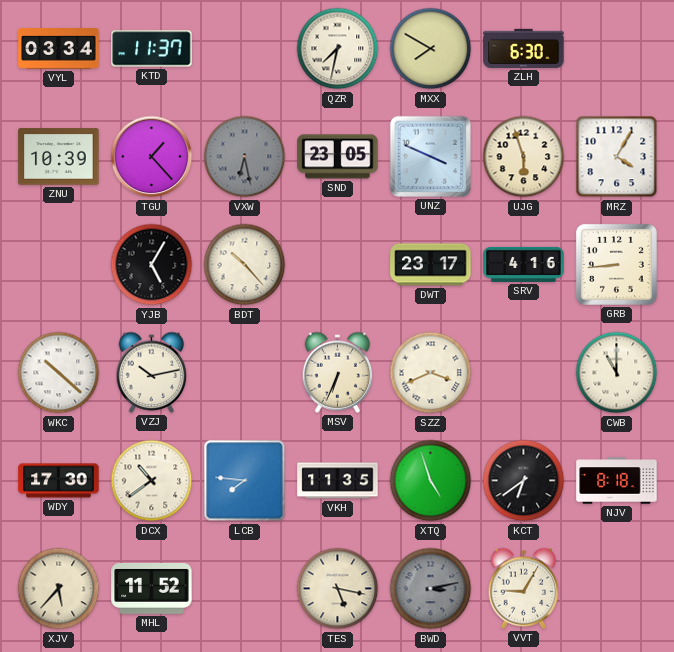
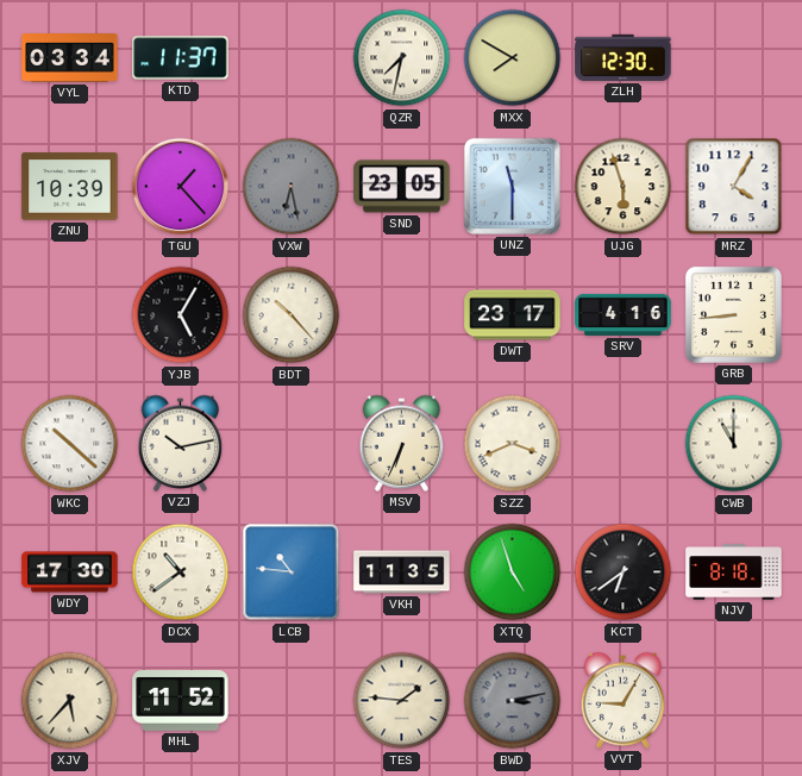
ZLH: 6:30 -> 12:30 (624, 57)
UNZ: 3:49 -> 11:30 (512, 186)
LCB: 7:46 -> 10:46 (292, 572)
TES: 5:17 -> 1:46 (402, 701)
